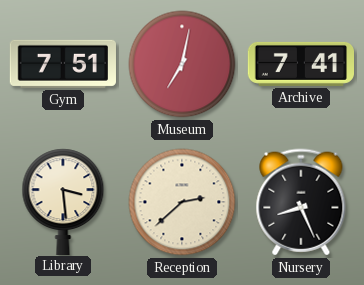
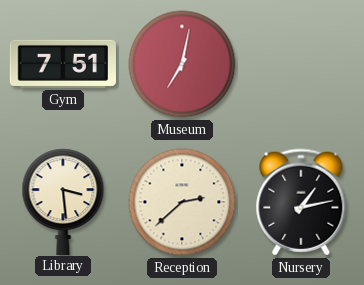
Archive: 7:41 -> none (300, 64)
Nursery: 8:26 -> 1:13 (301, 202)
